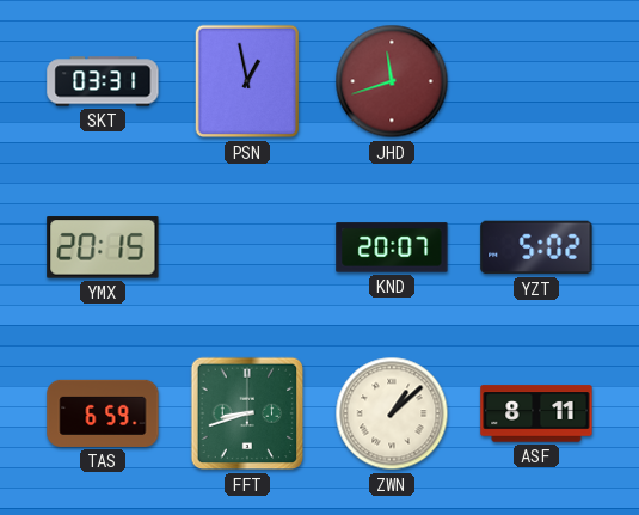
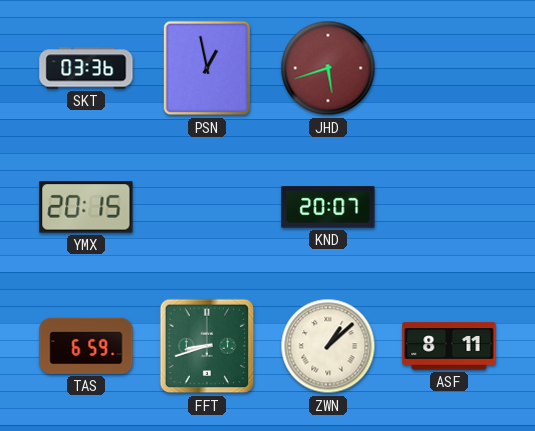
SKT: 03:31 -> 03:36 (86, 68)
JHD: 11:42 -> 5:42 (328, 68)
YZT: 5:02 -> none (536, 247)
